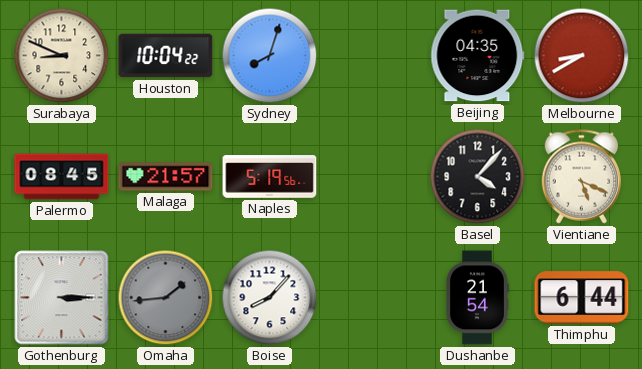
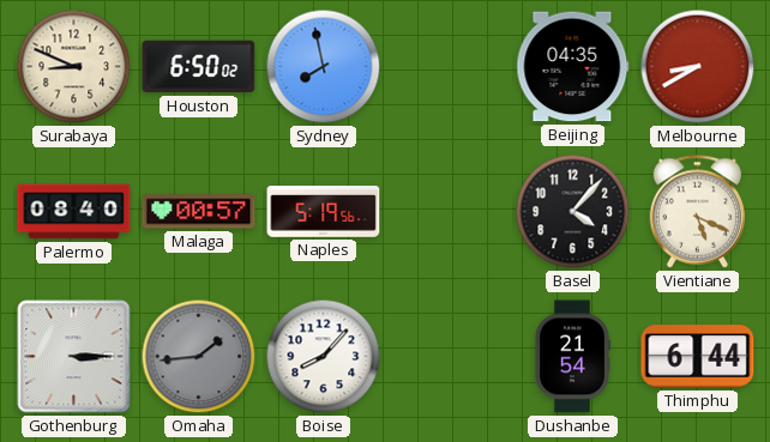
Houston: 10:04 -> 6:50 (199, 67)
Sydney: 8:03 -> 7:58 (324, 67)
Palermo: 08:45 -> 08:40 (74, 212)
Malaga: 21:57 -> 00:57 (199, 212)
